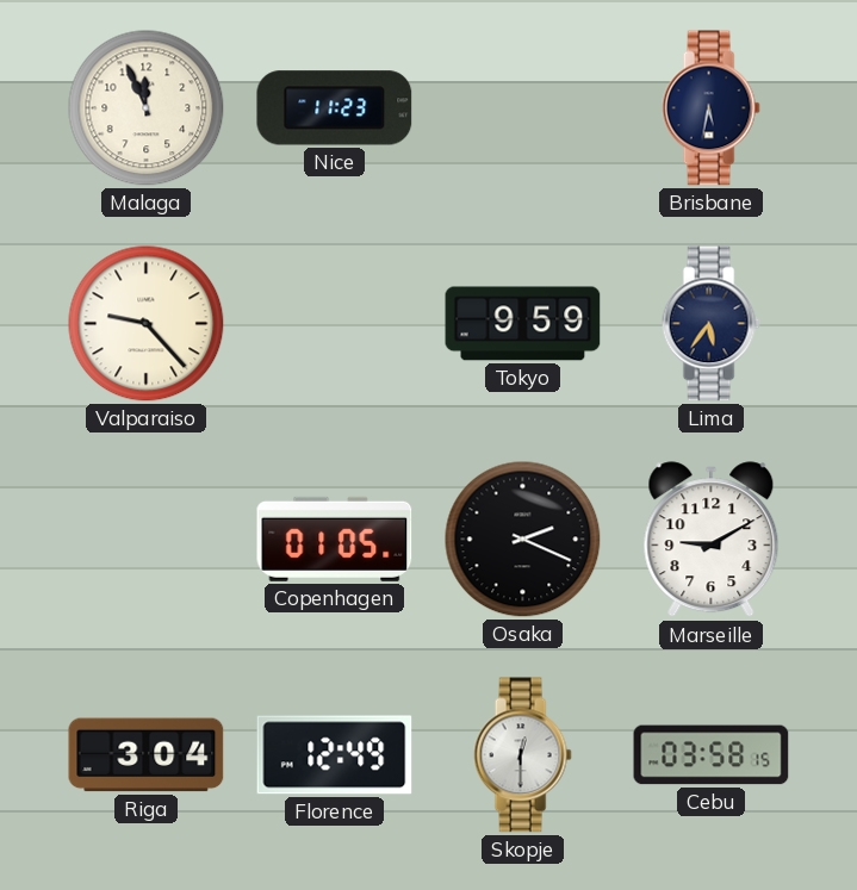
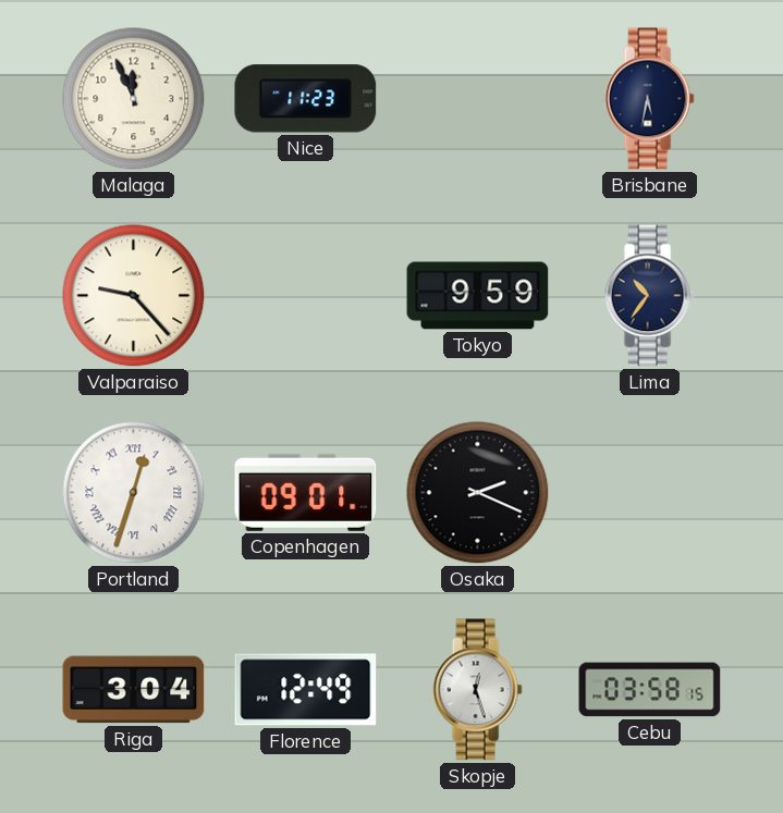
Lima: 5:36 -> 10:36 (649, 296)
Portland: none -> 12:33 (134, 493)
Copenhagen: 01:05 -> 09:01 (306, 492)
Marseille: 9:10 -> none (712, 540)
Skopje: 12:30 -> 12:27 (477, 690)
